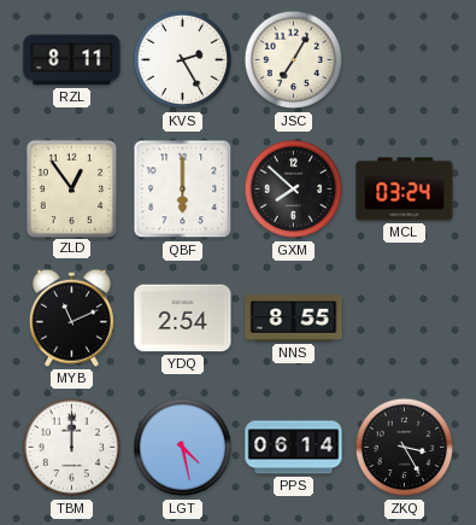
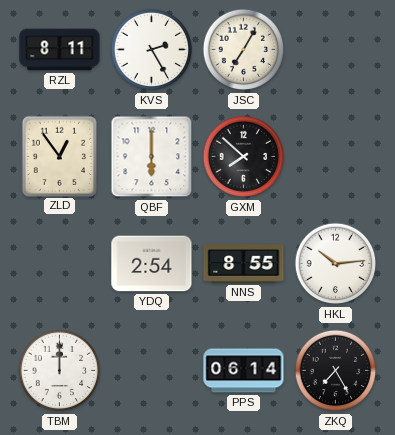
MCL: 03:24 -> none (405, 189)
MYB: 11:11 -> none (71, 317)
HKL: none -> 10:14 (336, 264)
LGT: 4:28 -> none (183, 448)
ZKQ: 3:25 -> 7:25 (336, 371)
